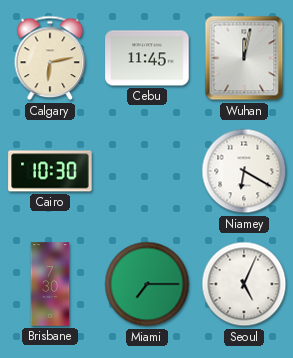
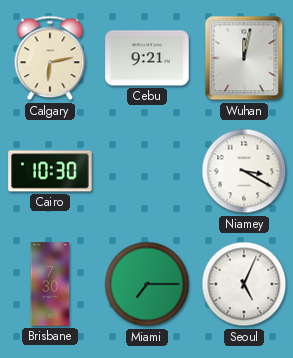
Cebu: 11:45 -> 9:21 (147, 58)
Niamey: 6:20 -> 3:20 (244, 171)
